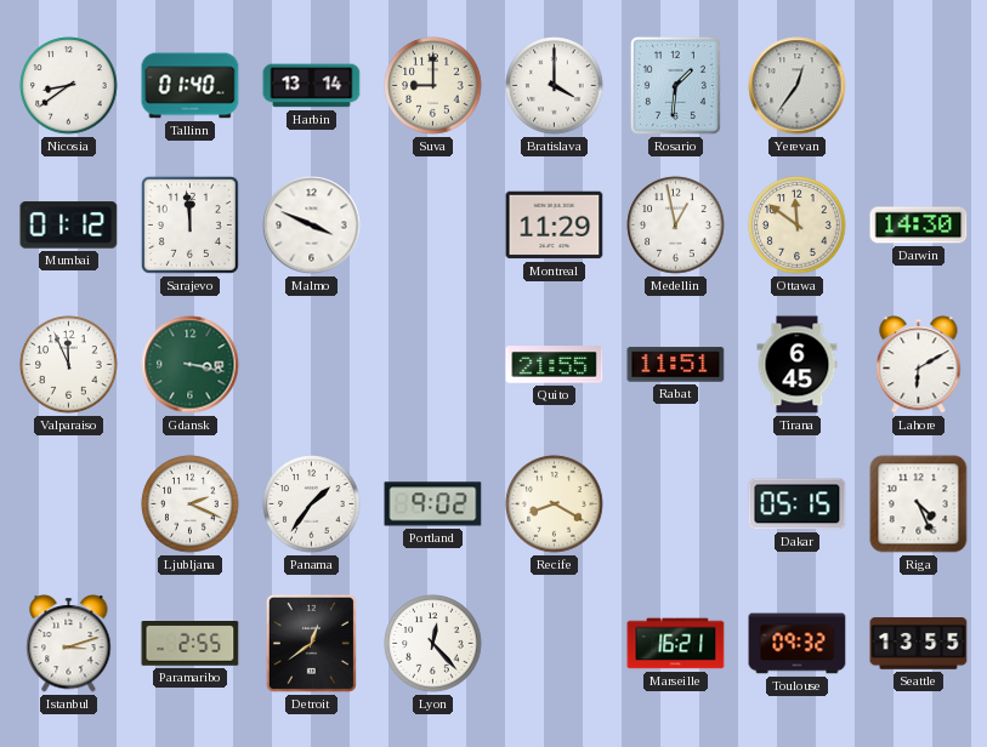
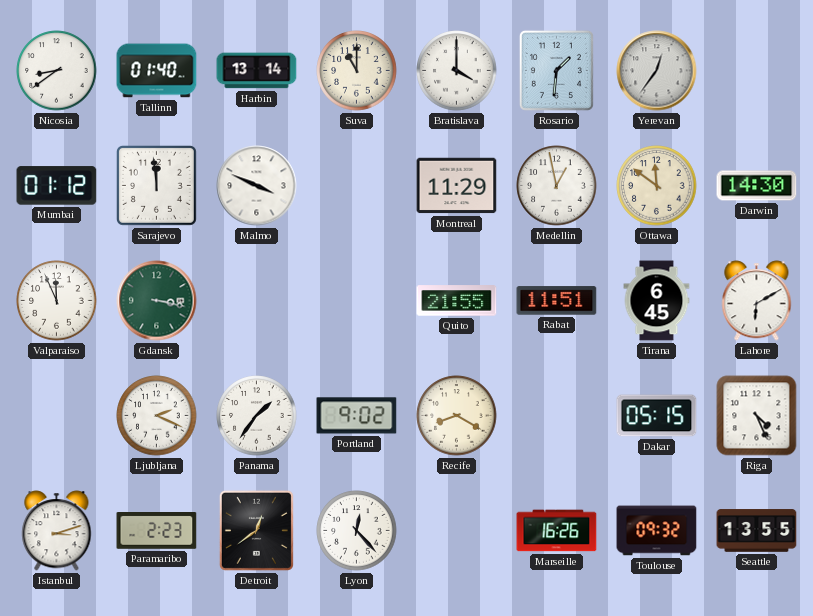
Suva: 9:00 -> 11:00 (357, 71)
Paramaribo: 2:55 -> 2:23 (157, 531)
Marseille: 16:21 -> 16:26 (557, 531)
